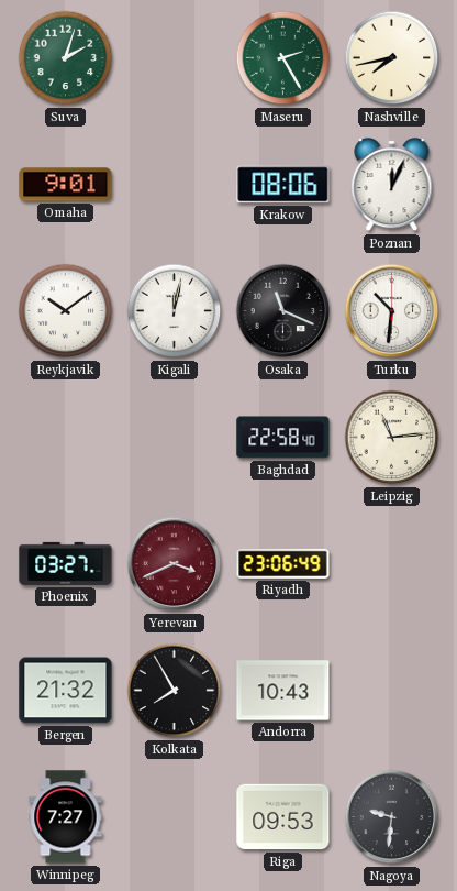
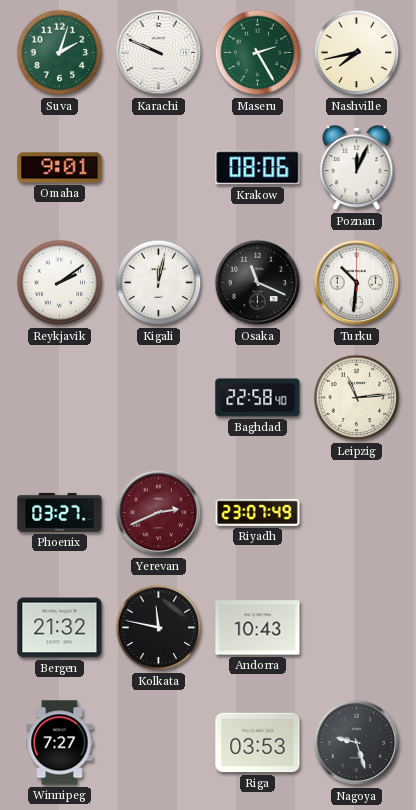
Karachi: none -> 9:49 (159, 53)
Reykjavik: 10:09 -> 2:09 (60, 283)
Yerevan: 3:41 -> 2:41 (159, 513)
Riyadh: 23:06 -> 23:07 (258, 512)
Kolkata: 7:55 -> 11:47 (159, 628)
Riga: 09:53 -> 03:53 (258, 743)
Nagoya: 9:31 -> 9:27 (357, 743)
